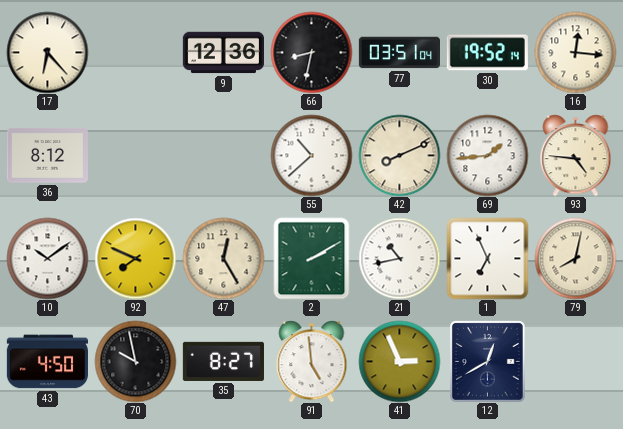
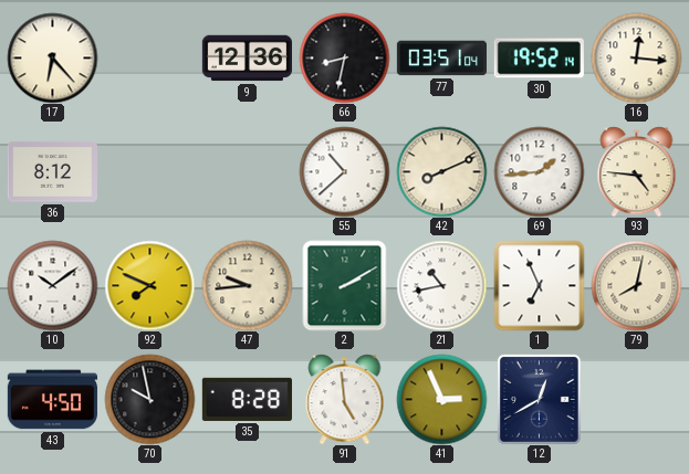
47: 12:25 -> 9:44 (247, 285)
35: 8:27 -> 8:28 (247, 399)
